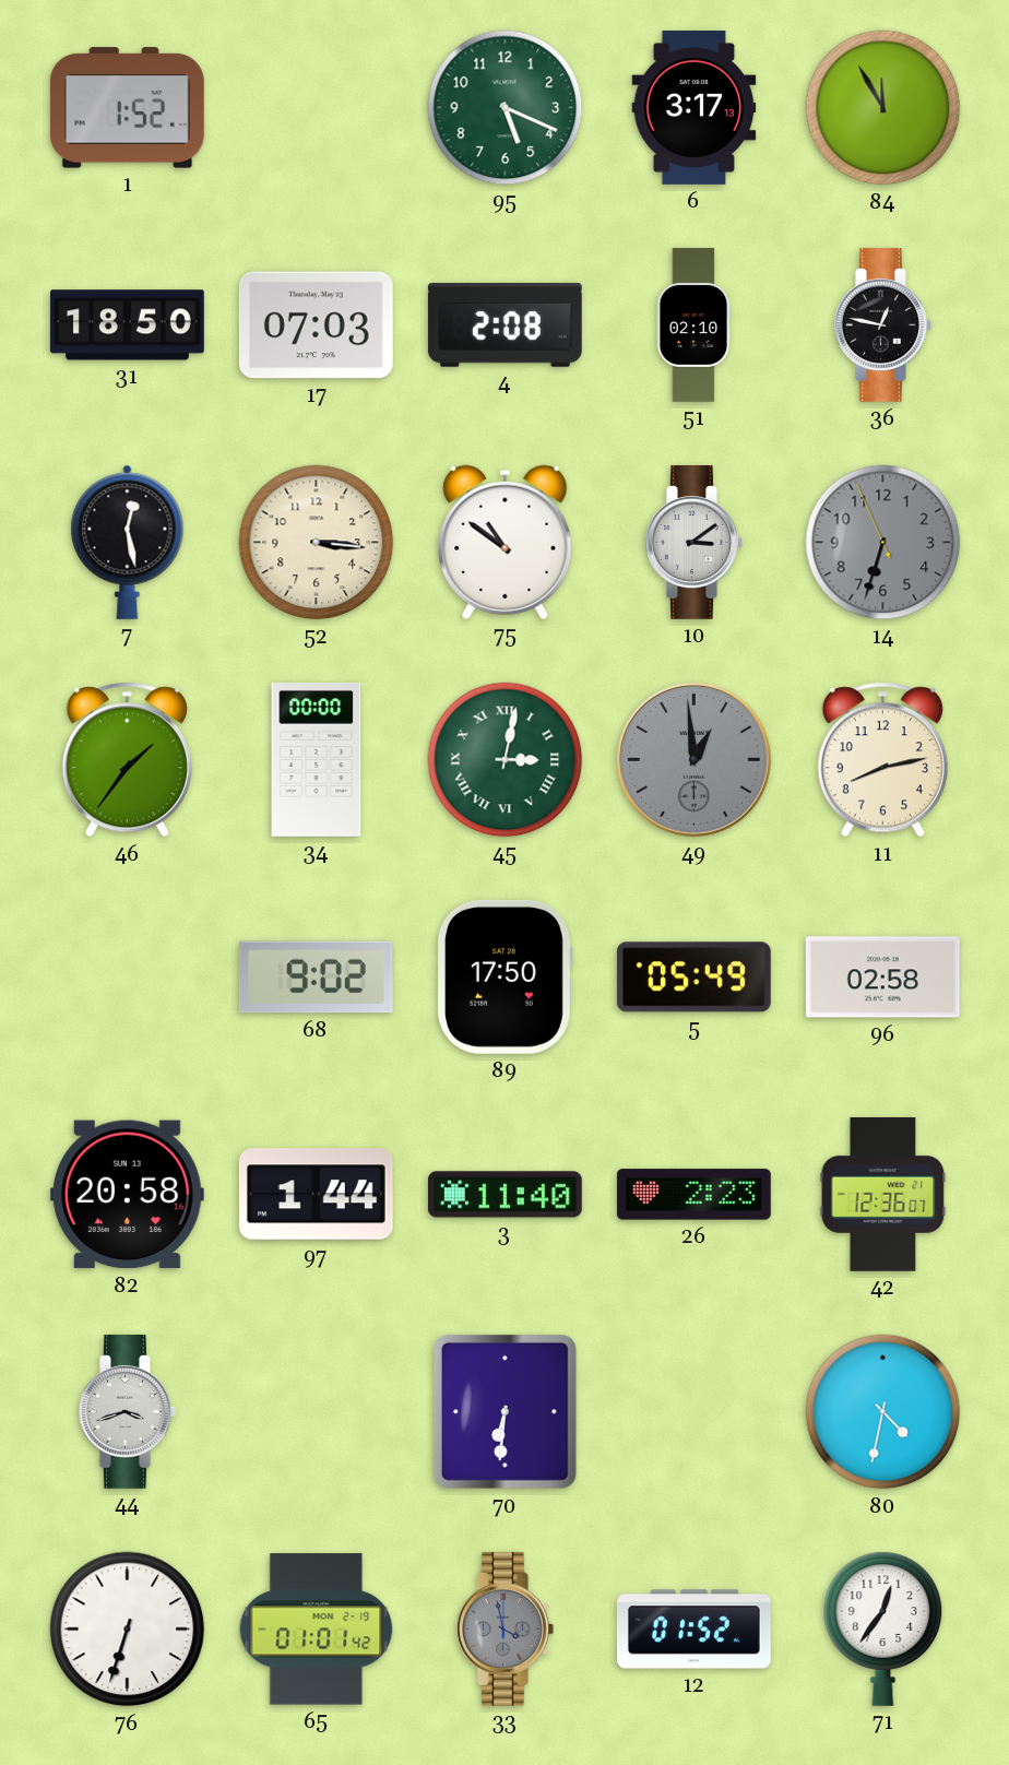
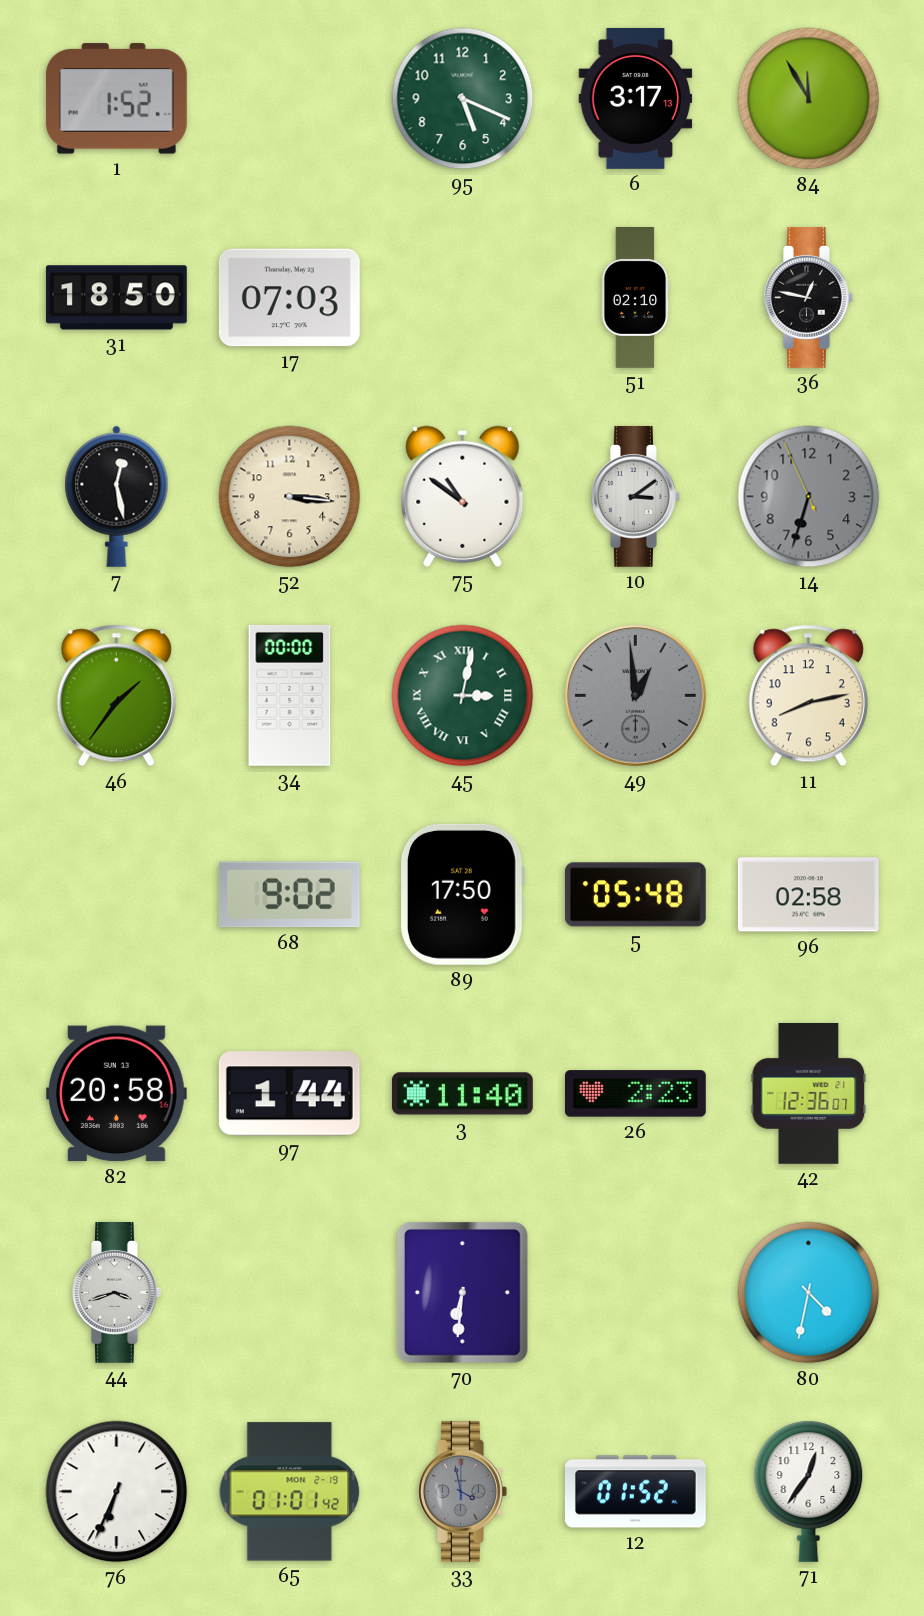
4: 2:08 -> none (505, 324)
5: 05:49 -> 05:48 (635, 895)
76: 6:33 -> 6:34 (117, 1492)
